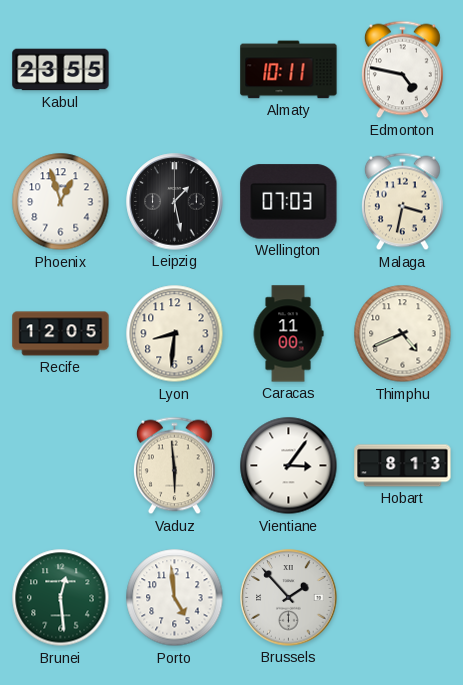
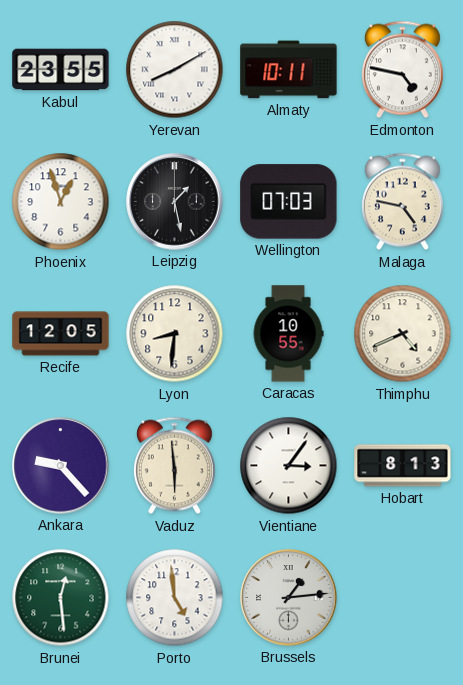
Yerevan: none -> 8:10 (175, 70)
Malaga: 3:32 -> 4:47 (402, 202)
Caracas: 11:00 -> 10:55 (288, 334)
Ankara: none -> 9:23 (61, 466)
Brussels: 1:53 -> 1:14 (289, 598)
